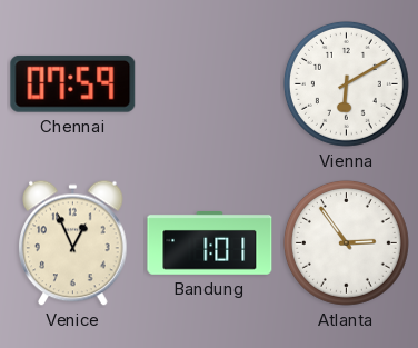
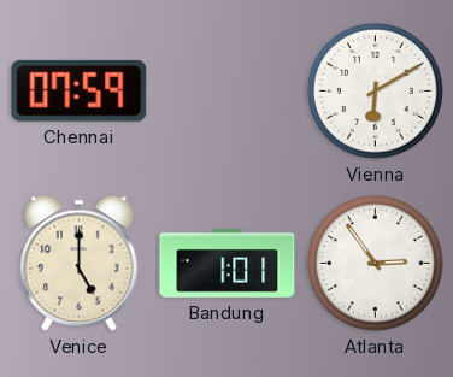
Venice: 12:56 -> 5:00 (80, 264)
